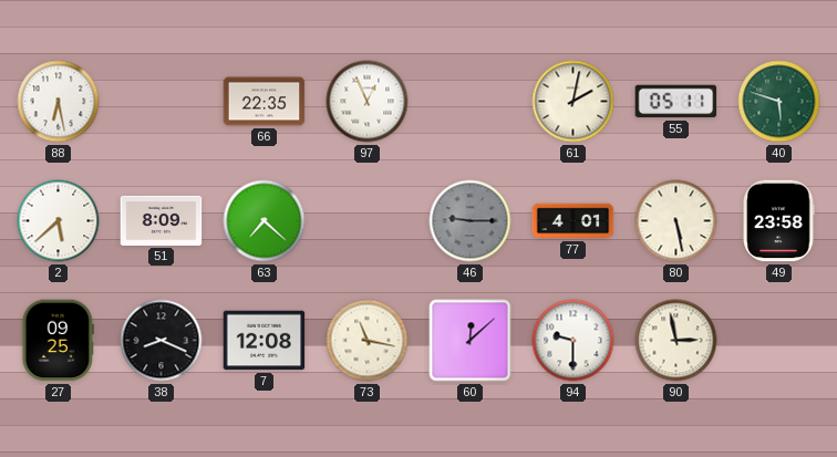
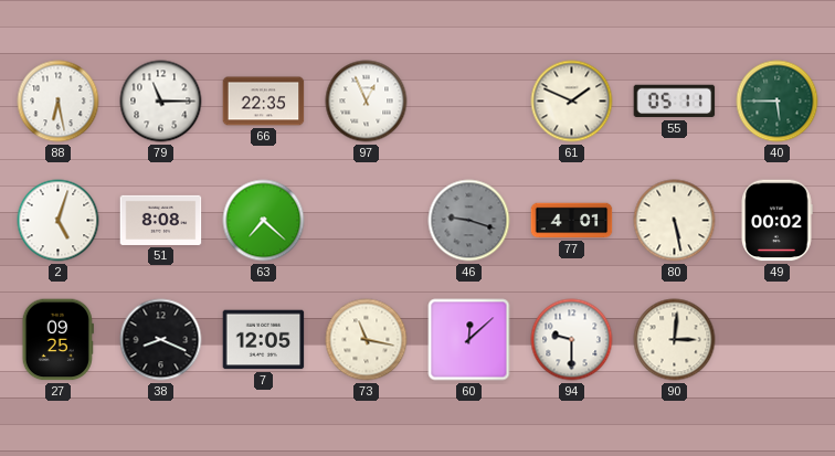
79: none -> 11:15 (161, 102)
61: 2:02 -> 1:49 (572, 102)
40: 5:48 -> 5:45 (778, 102)
2: 5:38 -> 5:03 (59, 221)
51: 8:09 -> 8:08 (161, 220)
46: 9:15 -> 9:18 (469, 221)
49: 23:58 -> 00:02 (776, 221)
7: 12:08 -> 12:05 (264, 340)
90: 2:58 -> 3:01 (675, 340)
